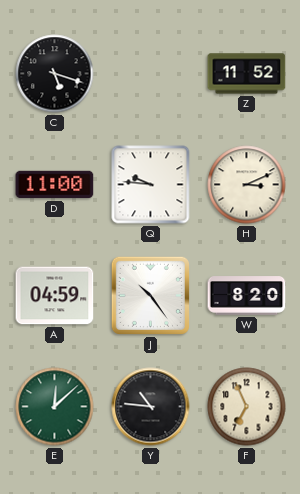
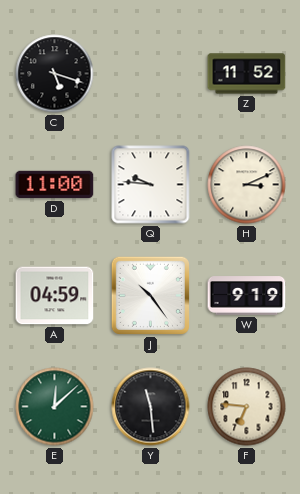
W: 8:20 -> 9:19 (247, 296)
Y: 10:46 -> 11:29 (151, 407)
F: 6:56 -> 6:46 (247, 407)
